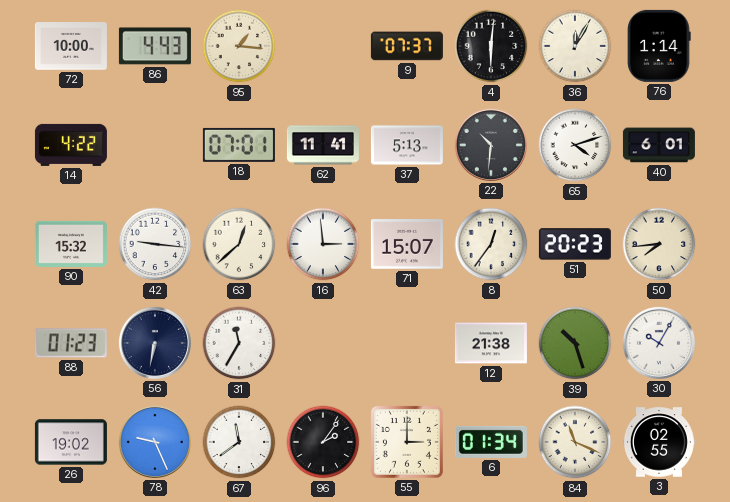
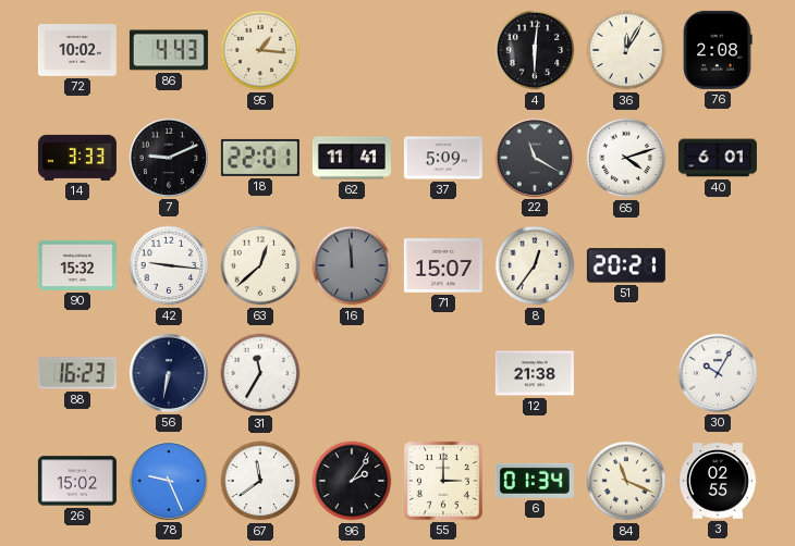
72: 10:00 -> 10:02 (77, 50)
9: 07:37 -> none (407, 46)
76: 1:14 -> 2:08 (718, 50)
14: 4:22 -> 3:33 (77, 158)
7: none -> 9:11 (169, 158)
18: 07:01 -> 22:01 (260, 158)
37: 5:13 -> 5:09 (443, 158)
22: 10:31 -> 11:20 (535, 158)
16: 2:59 -> 11:59 (352, 265)
16 dial: white -> grey (352, 265)
51: 20:23 -> 20:21 (626, 265)
50: 7:44 -> none (659, 244)
88: 01:23 -> 16:23 (77, 373)
39: 10:27 -> none (575, 343)
26: 19:02 -> 15:02 (77, 481)
